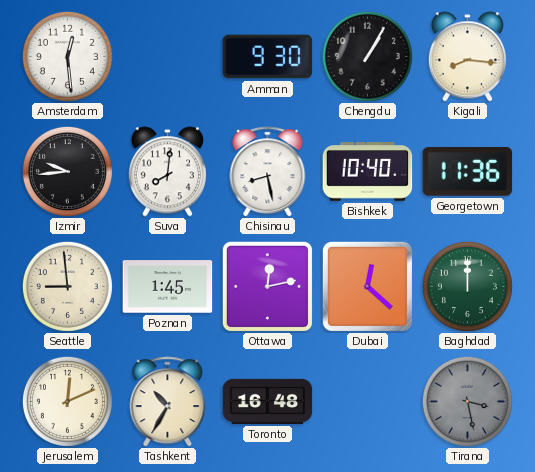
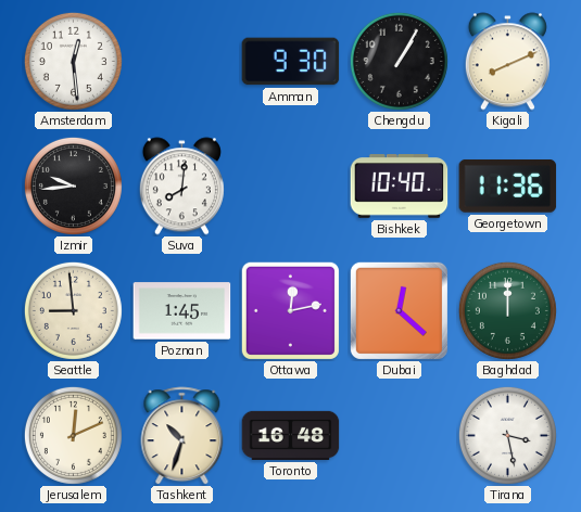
Kigali: 8:16 -> 8:11 (507, 62)
Chisinau: 8:28 -> none (268, 172)
Tashkent: 10:35 -> 10:33 (182, 436)
Tirana dial: grey -> white (507, 435)
